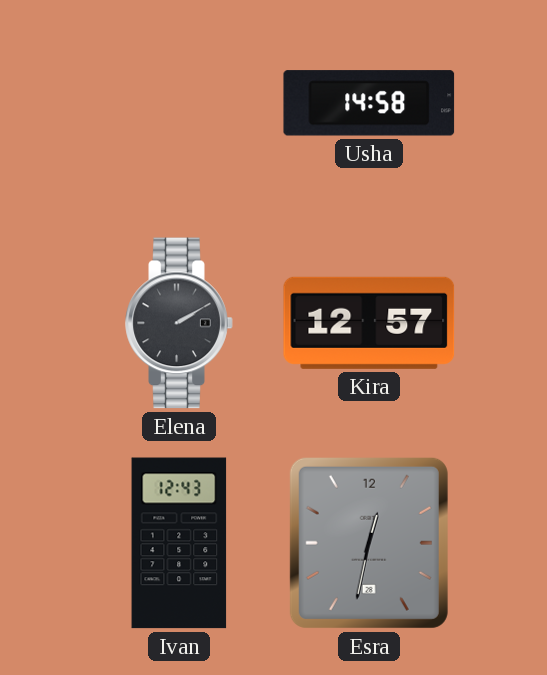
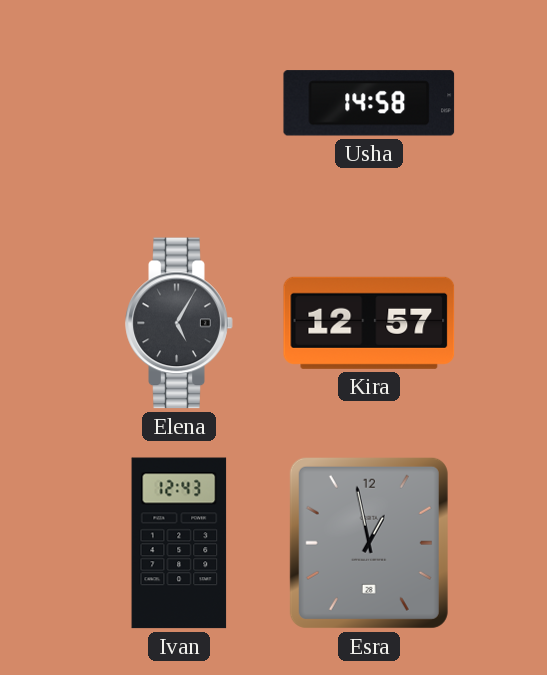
Elena: 2:10 -> 5:05 (179, 323)
Esra: 12:32 -> 12:58 (369, 543)
